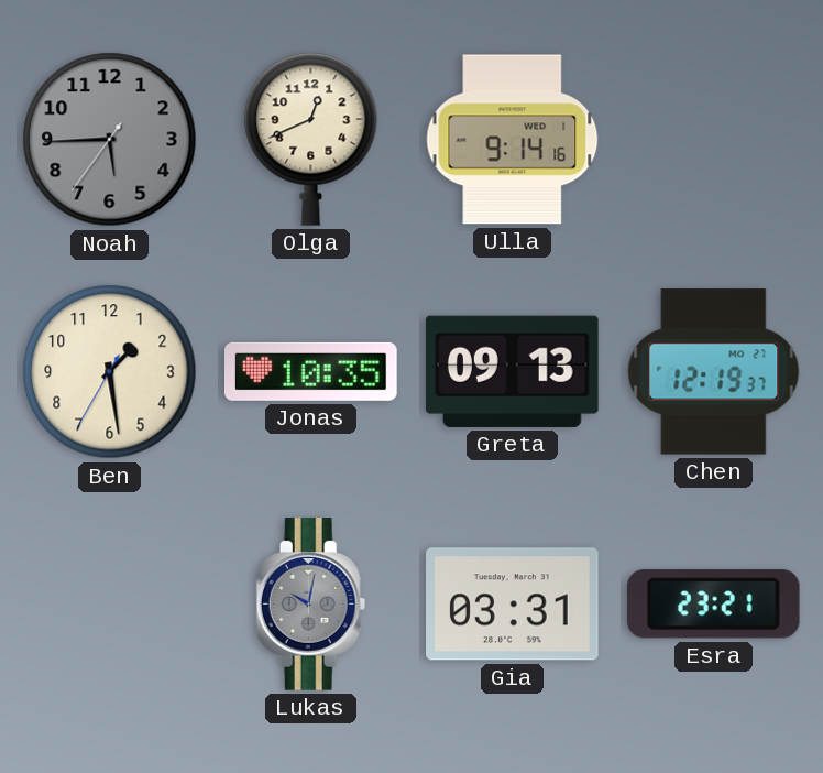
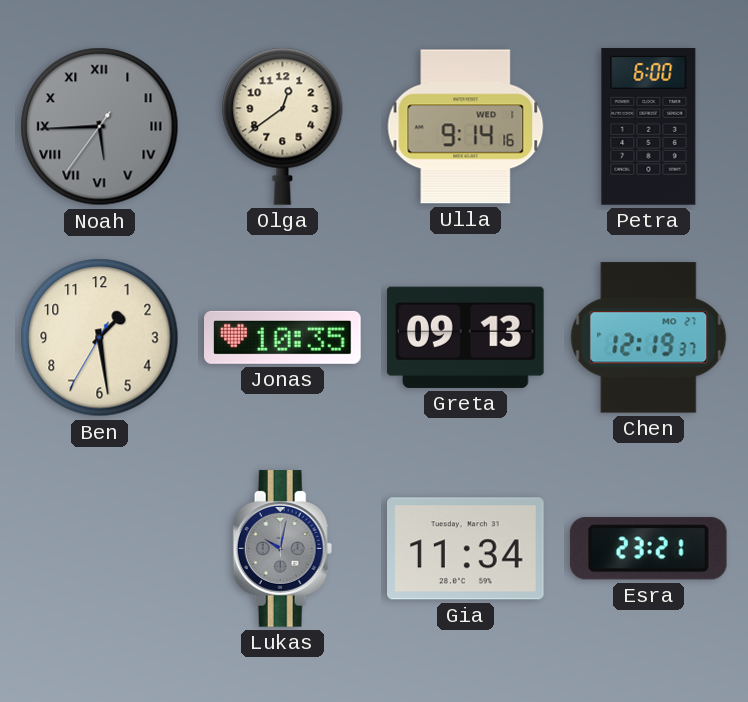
Noah numerals: Arabic -> Roman (100, 127)
Olga: 12:41 -> 12:39 (283, 126)
Petra: none -> 6:00 (649, 127)
Gia: 03:31 -> 11:34 (466, 549)
